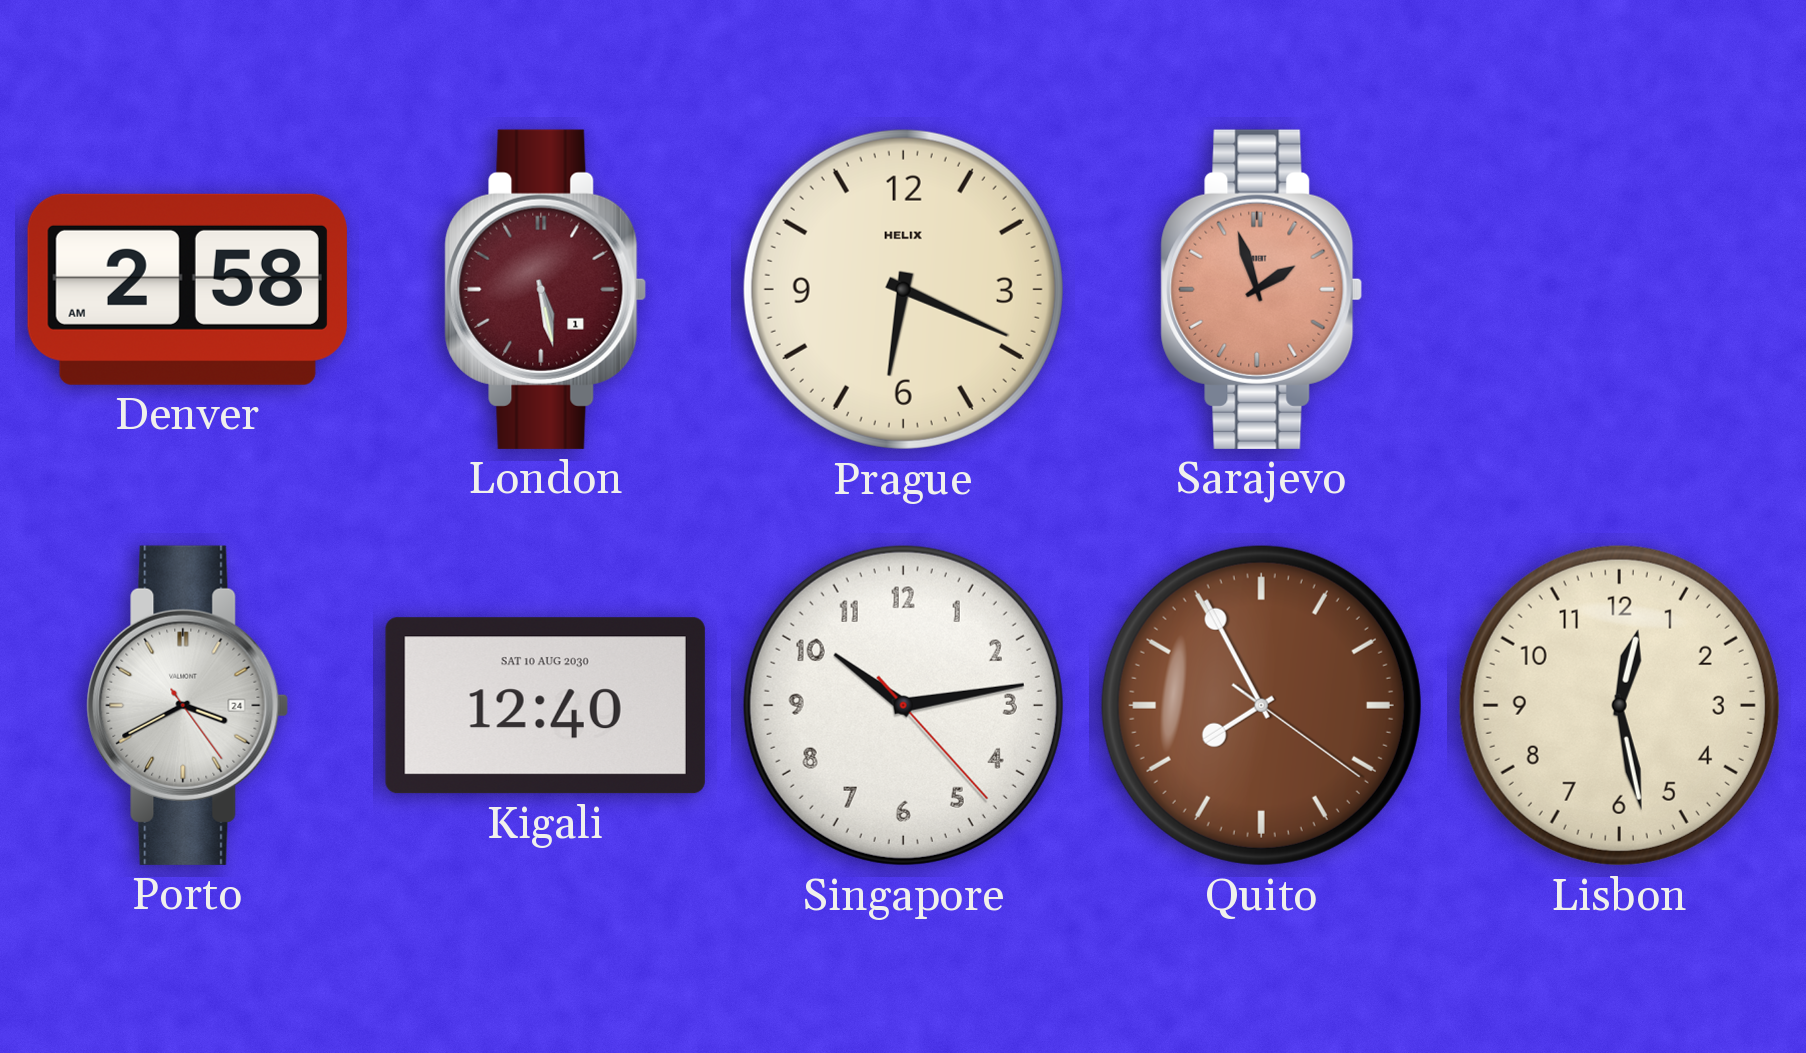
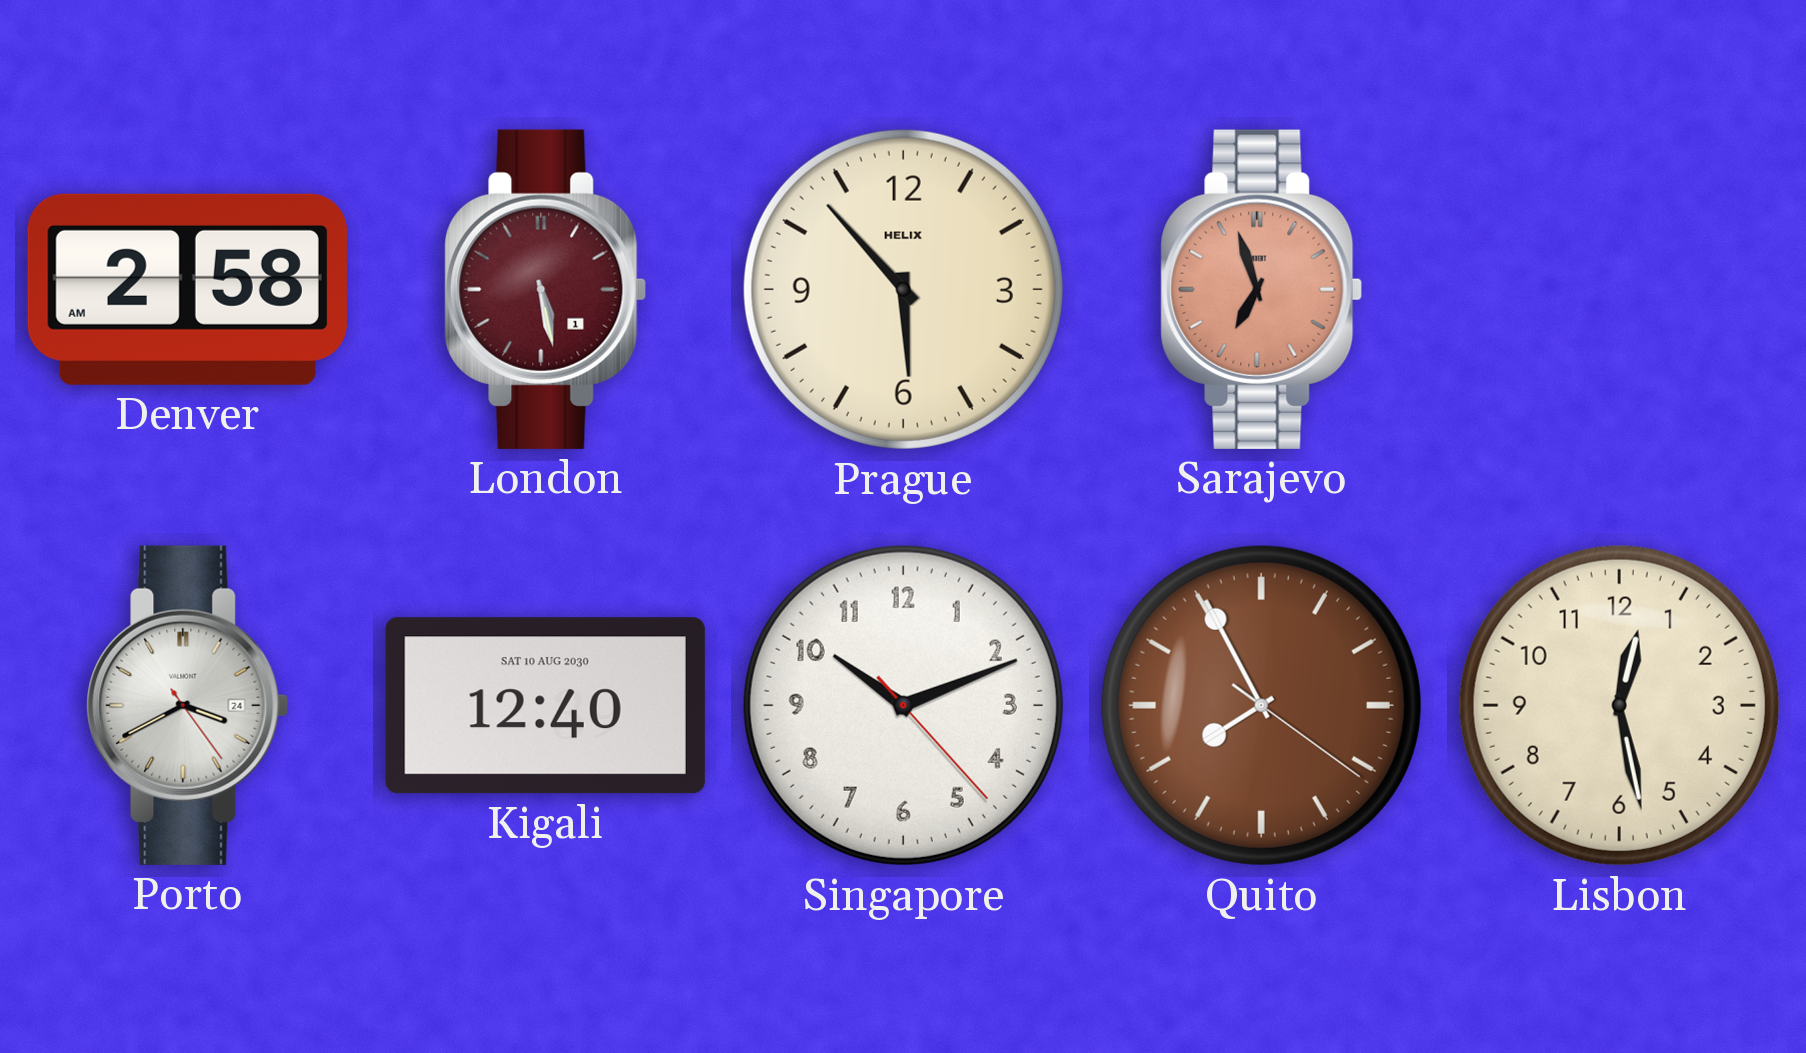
Prague: 6:19 -> 5:53 (903, 289)
Sarajevo: 1:57 -> 6:57 (1262, 289)
Singapore: 10:13 -> 10:11 (903, 705)
